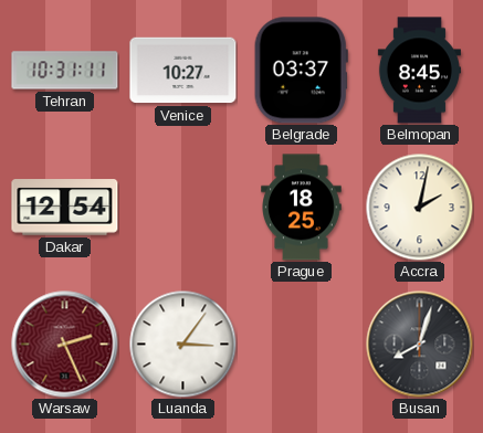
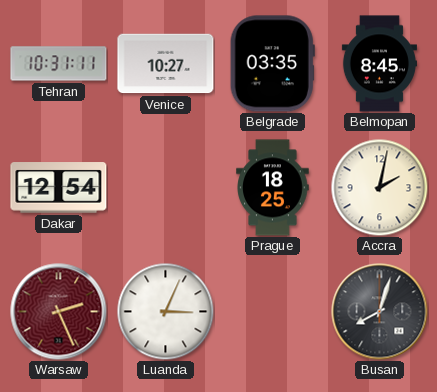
Belgrade: 03:37 -> 03:35 (272, 64)
Luanda: 3:06 -> 3:04 (165, 311)
